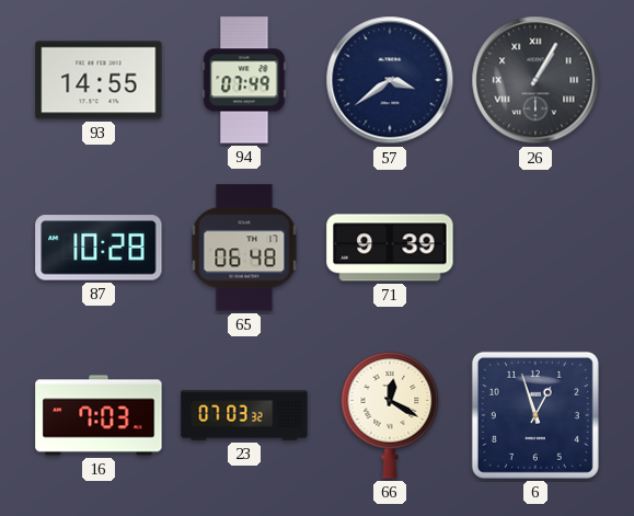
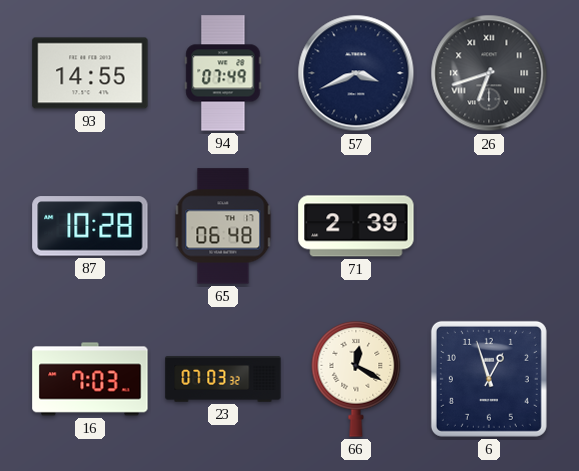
57: 3:39 -> 3:41 (356, 73)
26: 1:05 -> 6:42 (489, 73)
71: 9:39 -> 2:39 (356, 226)
